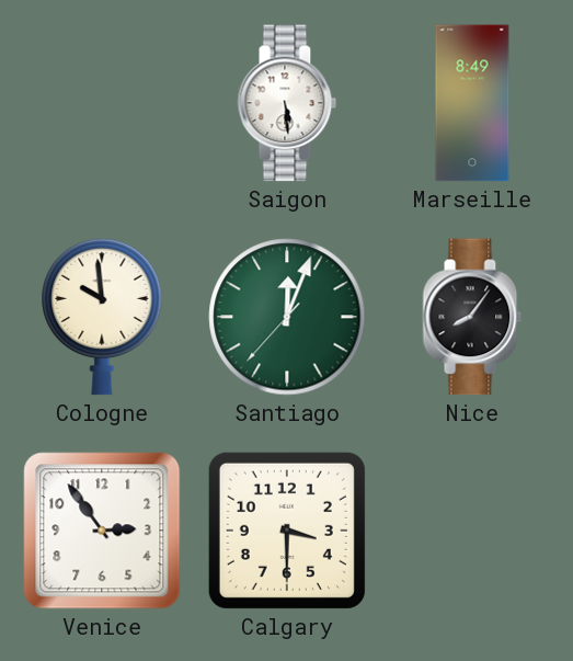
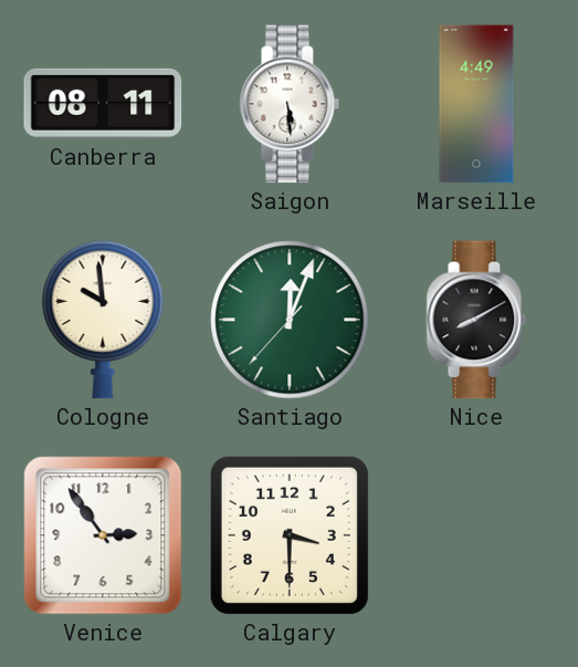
Canberra: none -> 08:11 (103, 104)
Marseille: 8:49 -> 4:49 (476, 104)
Nice: 8:06 -> 8:10 (476, 320)
